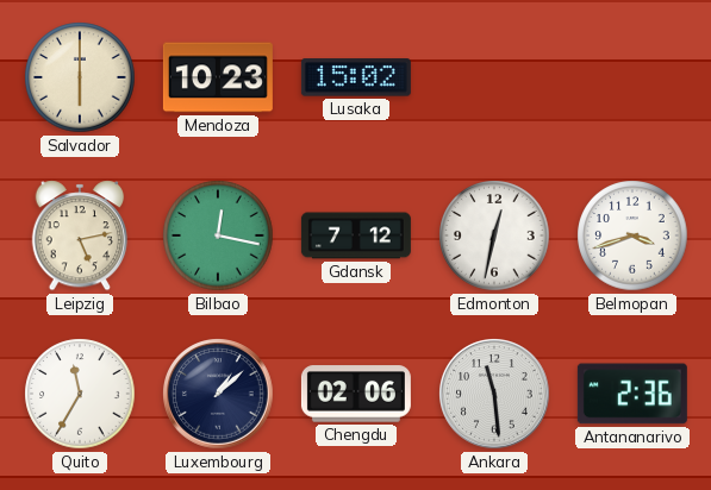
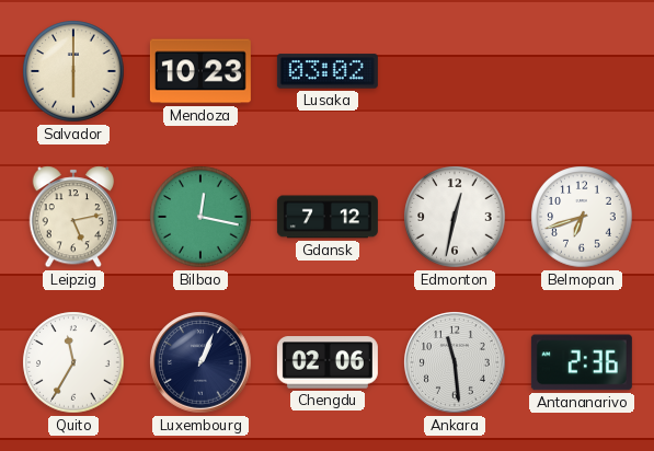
Lusaka: 15:02 -> 03:02 (328, 71)
Belmopan: 3:42 -> 6:42 (582, 217)
Luxembourg: 1:08 -> 1:04 (202, 363)
